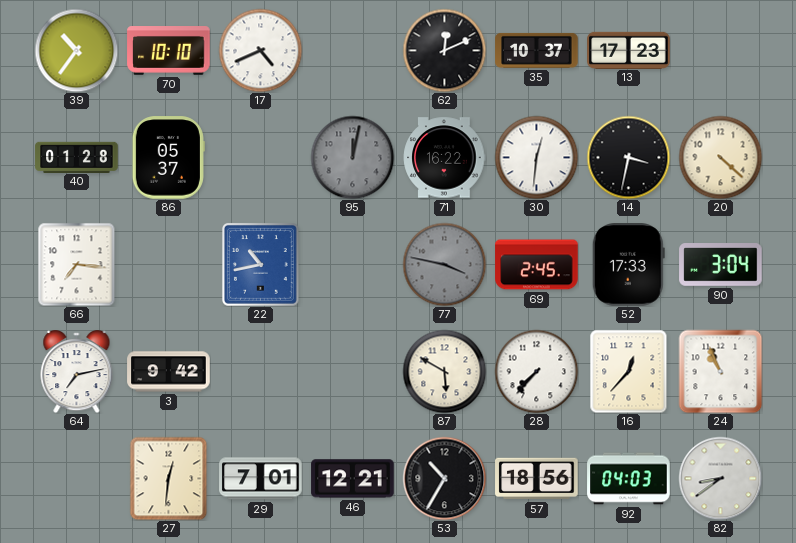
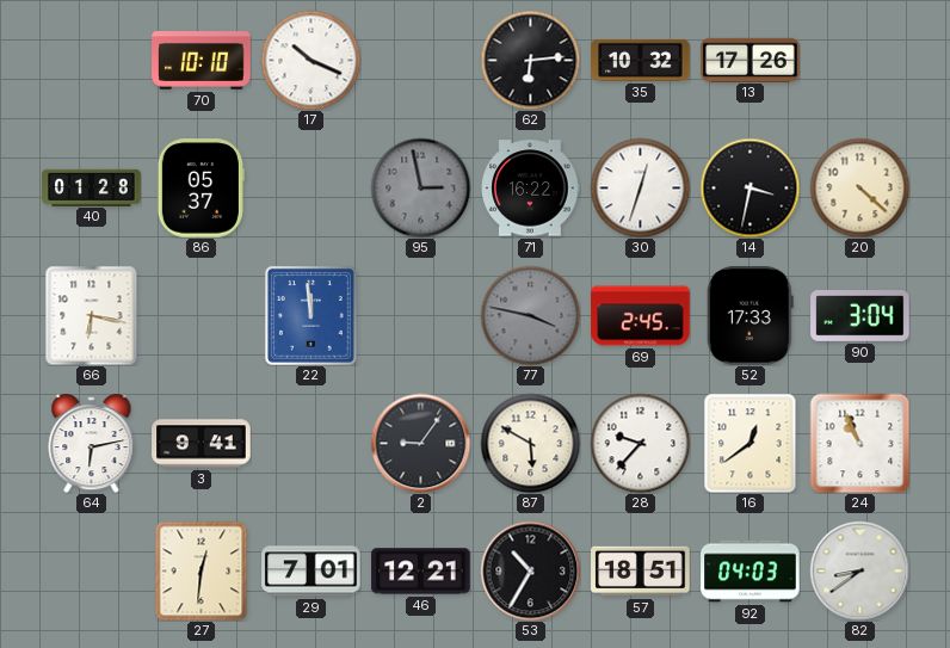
39: 10:36 -> none (76, 50)
17: 4:41 -> 10:19 (310, 60)
62: 12:11 -> 6:14 (530, 60)
35: 10:37 -> 10:32 (641, 60)
13: 17:23 -> 17:26 (751, 60)
95: 12:02 -> 2:58 (420, 187)
30: 12:31 -> 12:33 (640, 187)
66: 7:16 -> 6:17 (92, 315)
22: 10:43 -> 11:59 (310, 315)
64: 7:13 -> 6:13 (92, 444)
3: 9:42 -> 9:41 (202, 444)
2: none -> 9:06 (420, 443)
28: 7:37 -> 9:37 (640, 443)
16: 12:37 -> 12:39 (751, 443)
57: 18:56 -> 18:51 (641, 572)
